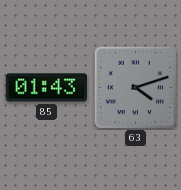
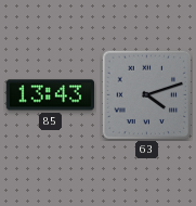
85: 01:43 -> 13:43 (50, 95)
